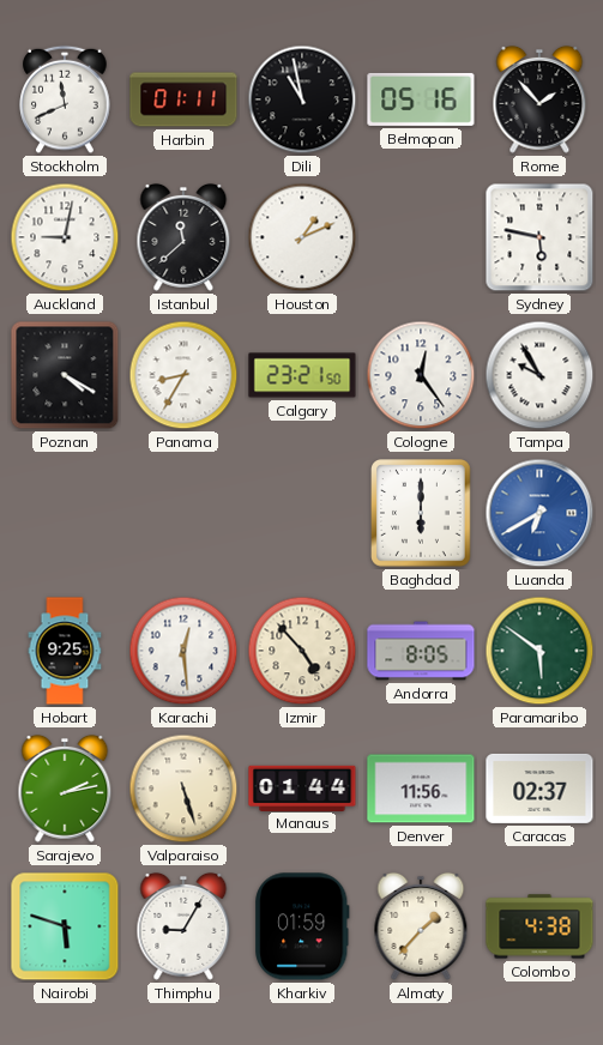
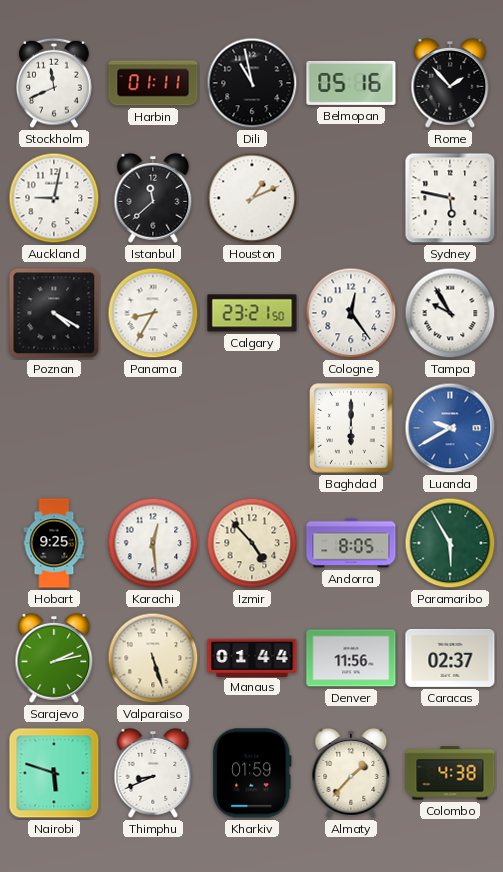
Luanda: 6:40 -> 9:40 (450, 428)
Paramaribo: 5:51 -> 5:55 (450, 543)
Thimphu: 9:05 -> 8:41 (153, 773)
